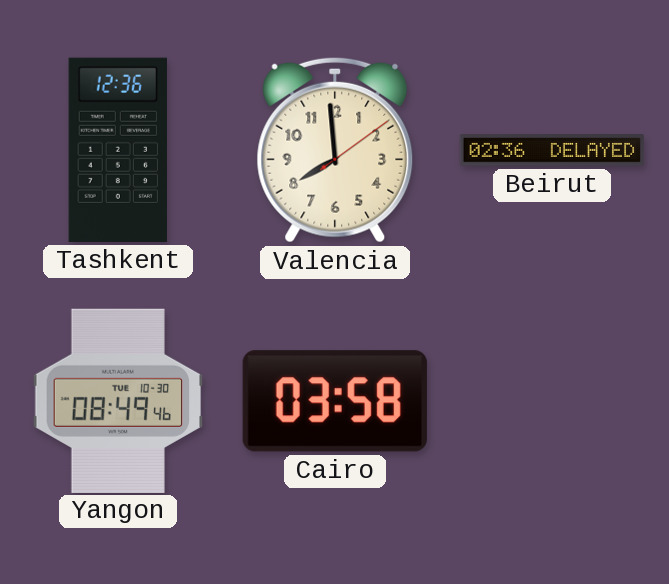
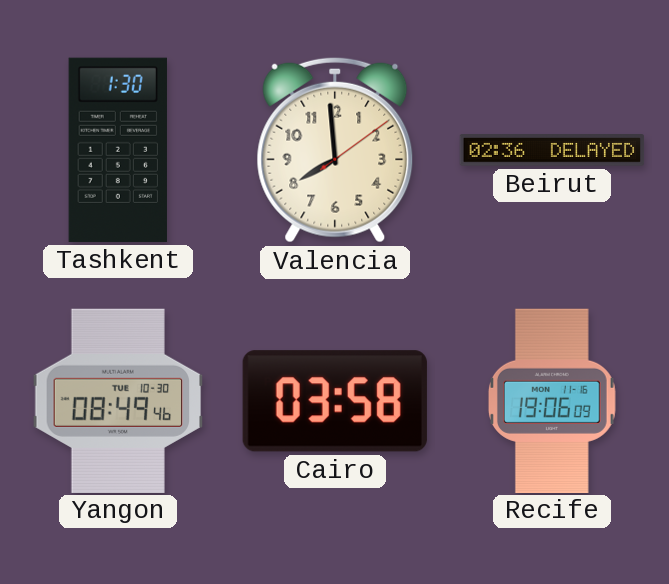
Tashkent: 12:36 -> 1:30 (117, 150)
Recife: none -> 19:06 (552, 400)
